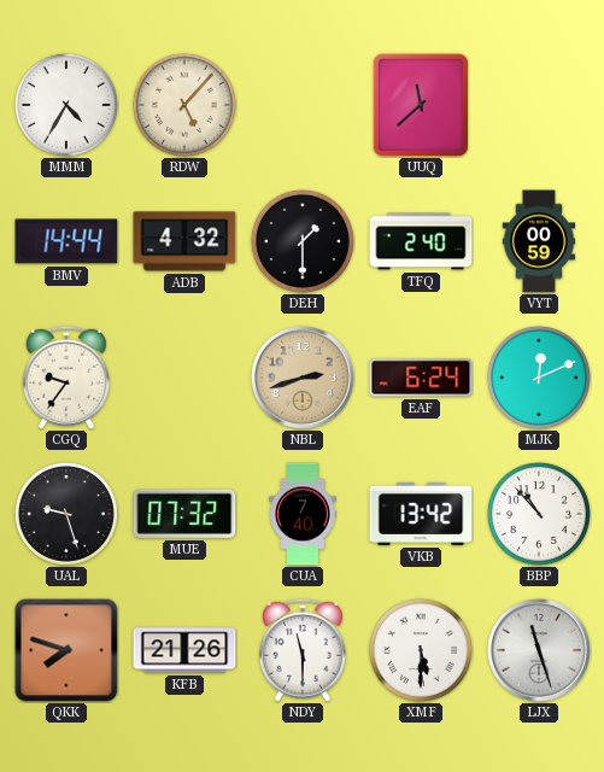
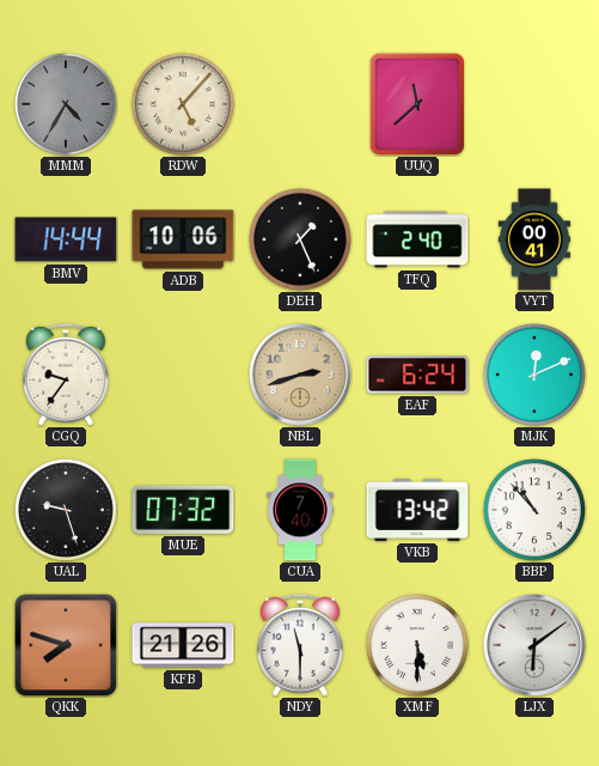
MMM dial: white -> grey (66, 104)
ADB: 4:32 -> 10:06 (183, 239)
DEH: 1:30 -> 1:26 (300, 239)
VYT: 00:59 -> 00:41 (534, 239)
LJX: 11:27 -> 6:09 (534, 645)
